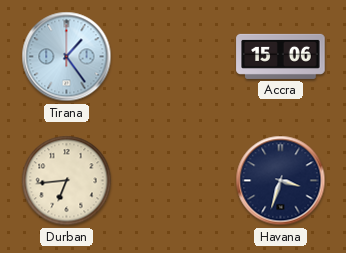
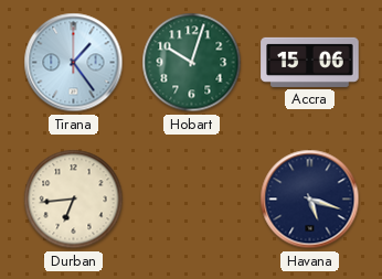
Hobart: none -> 10:03 (192, 63)
Havana: 3:33 -> 5:18 (310, 200)
